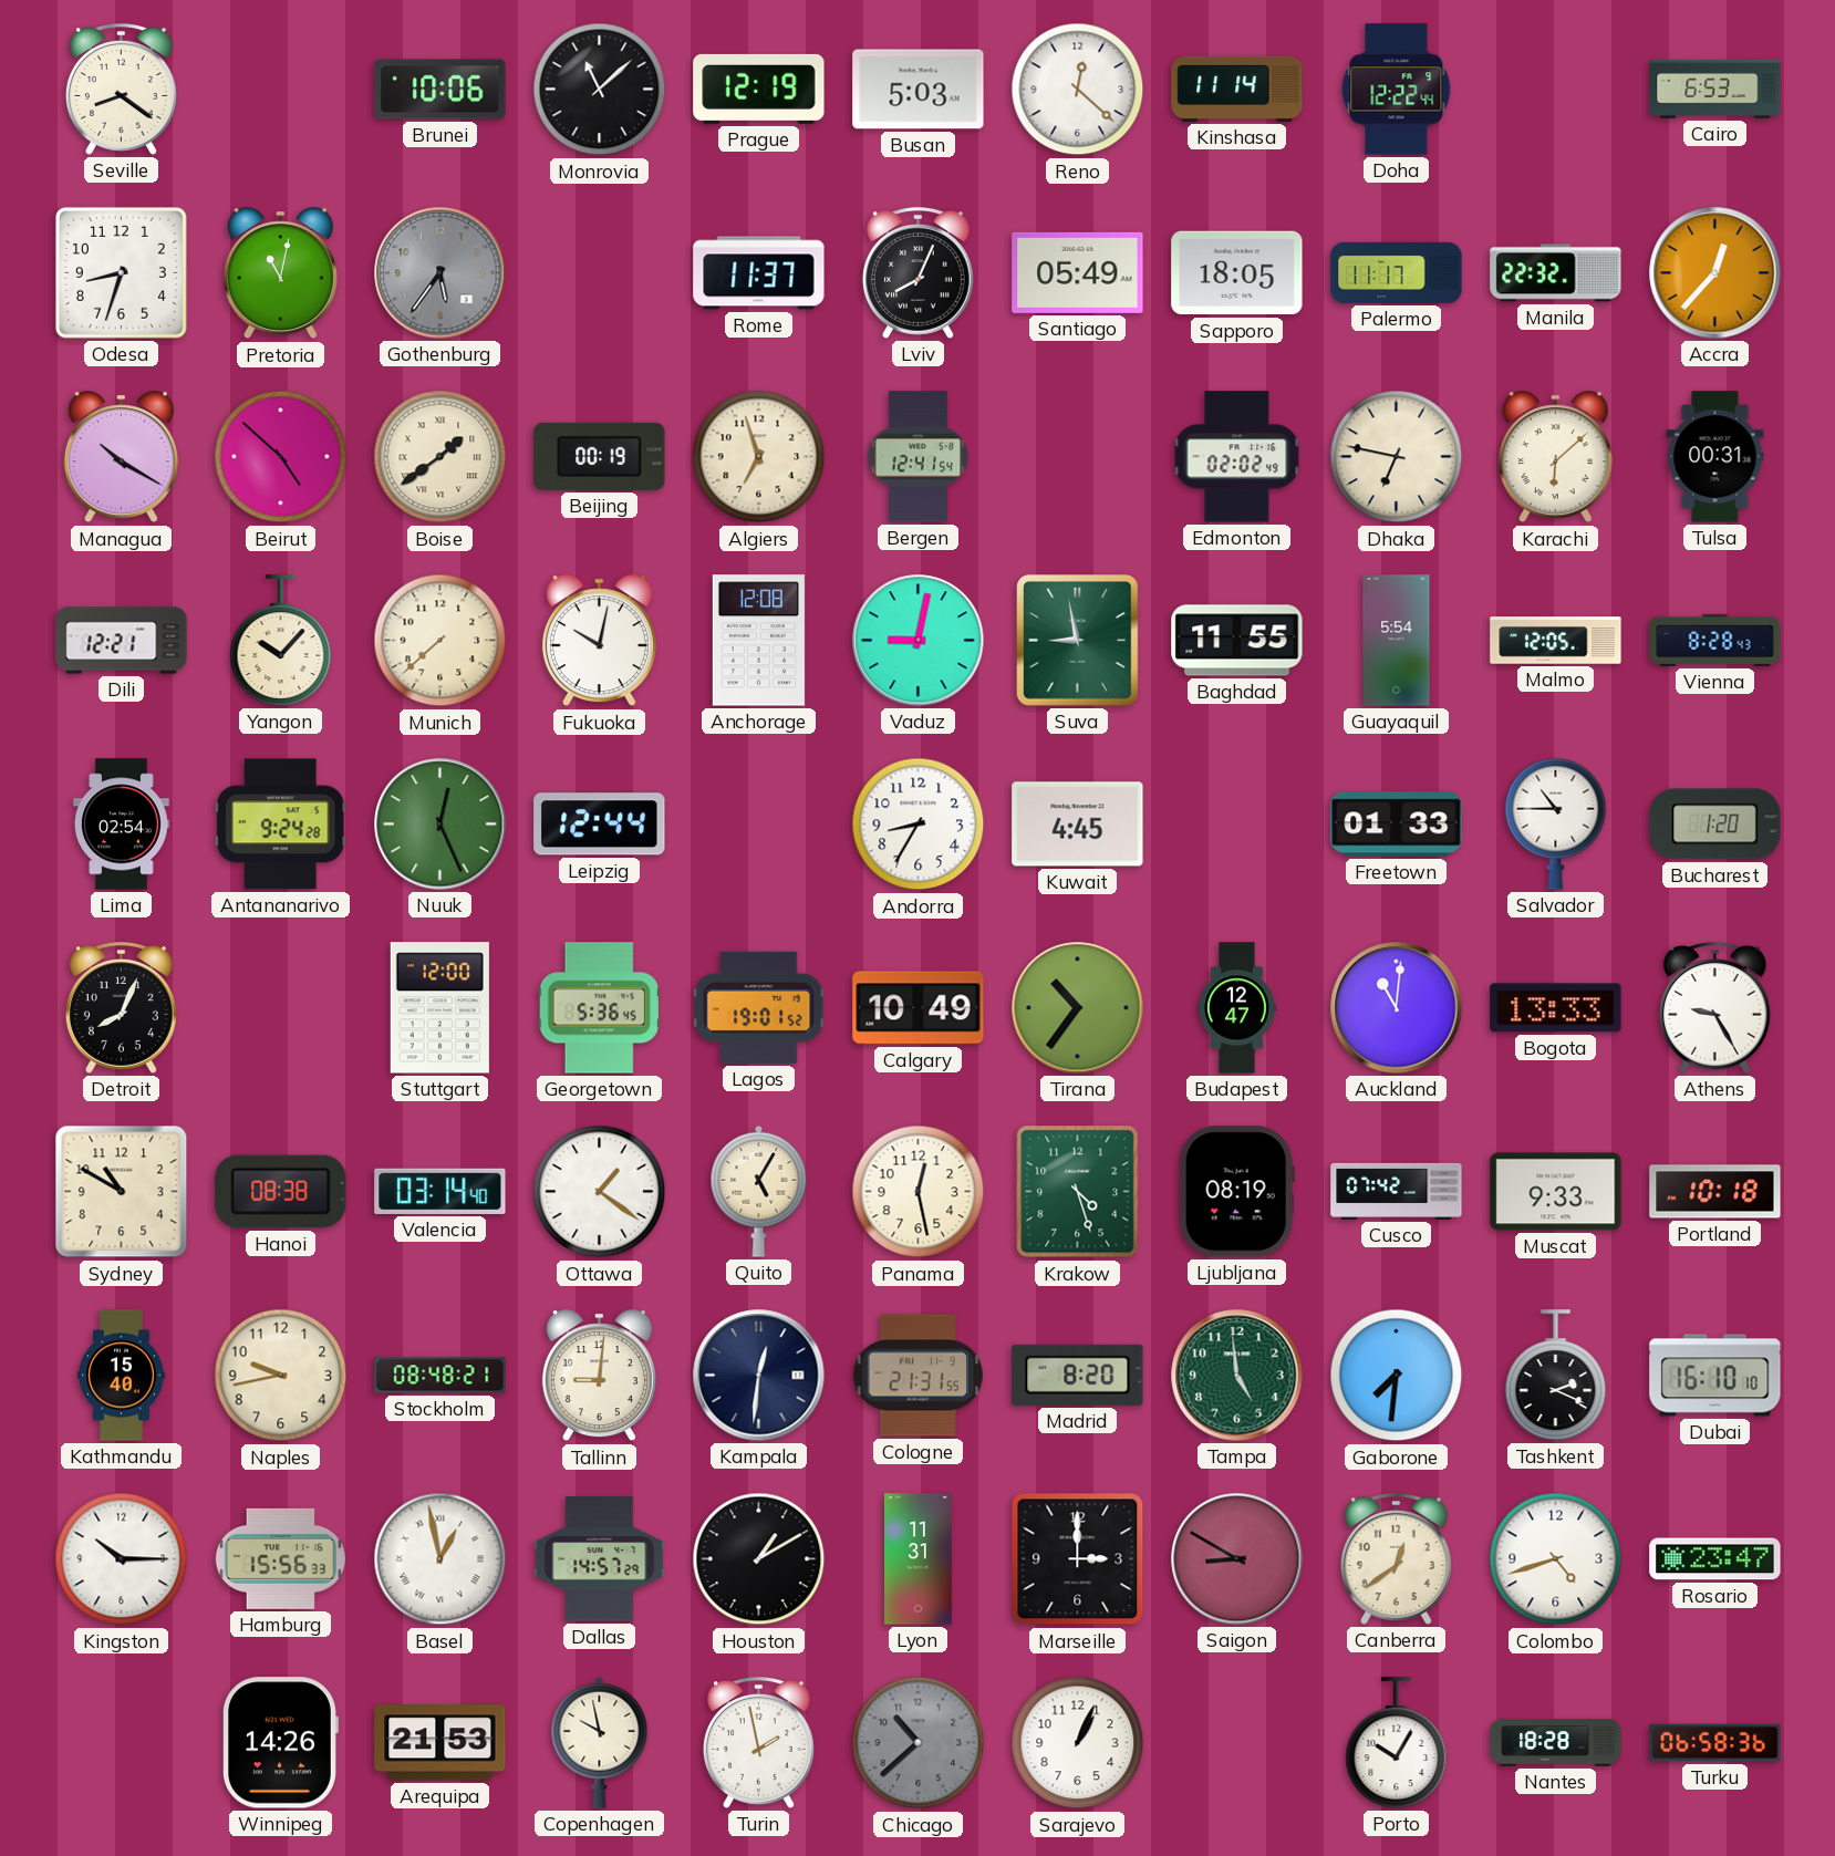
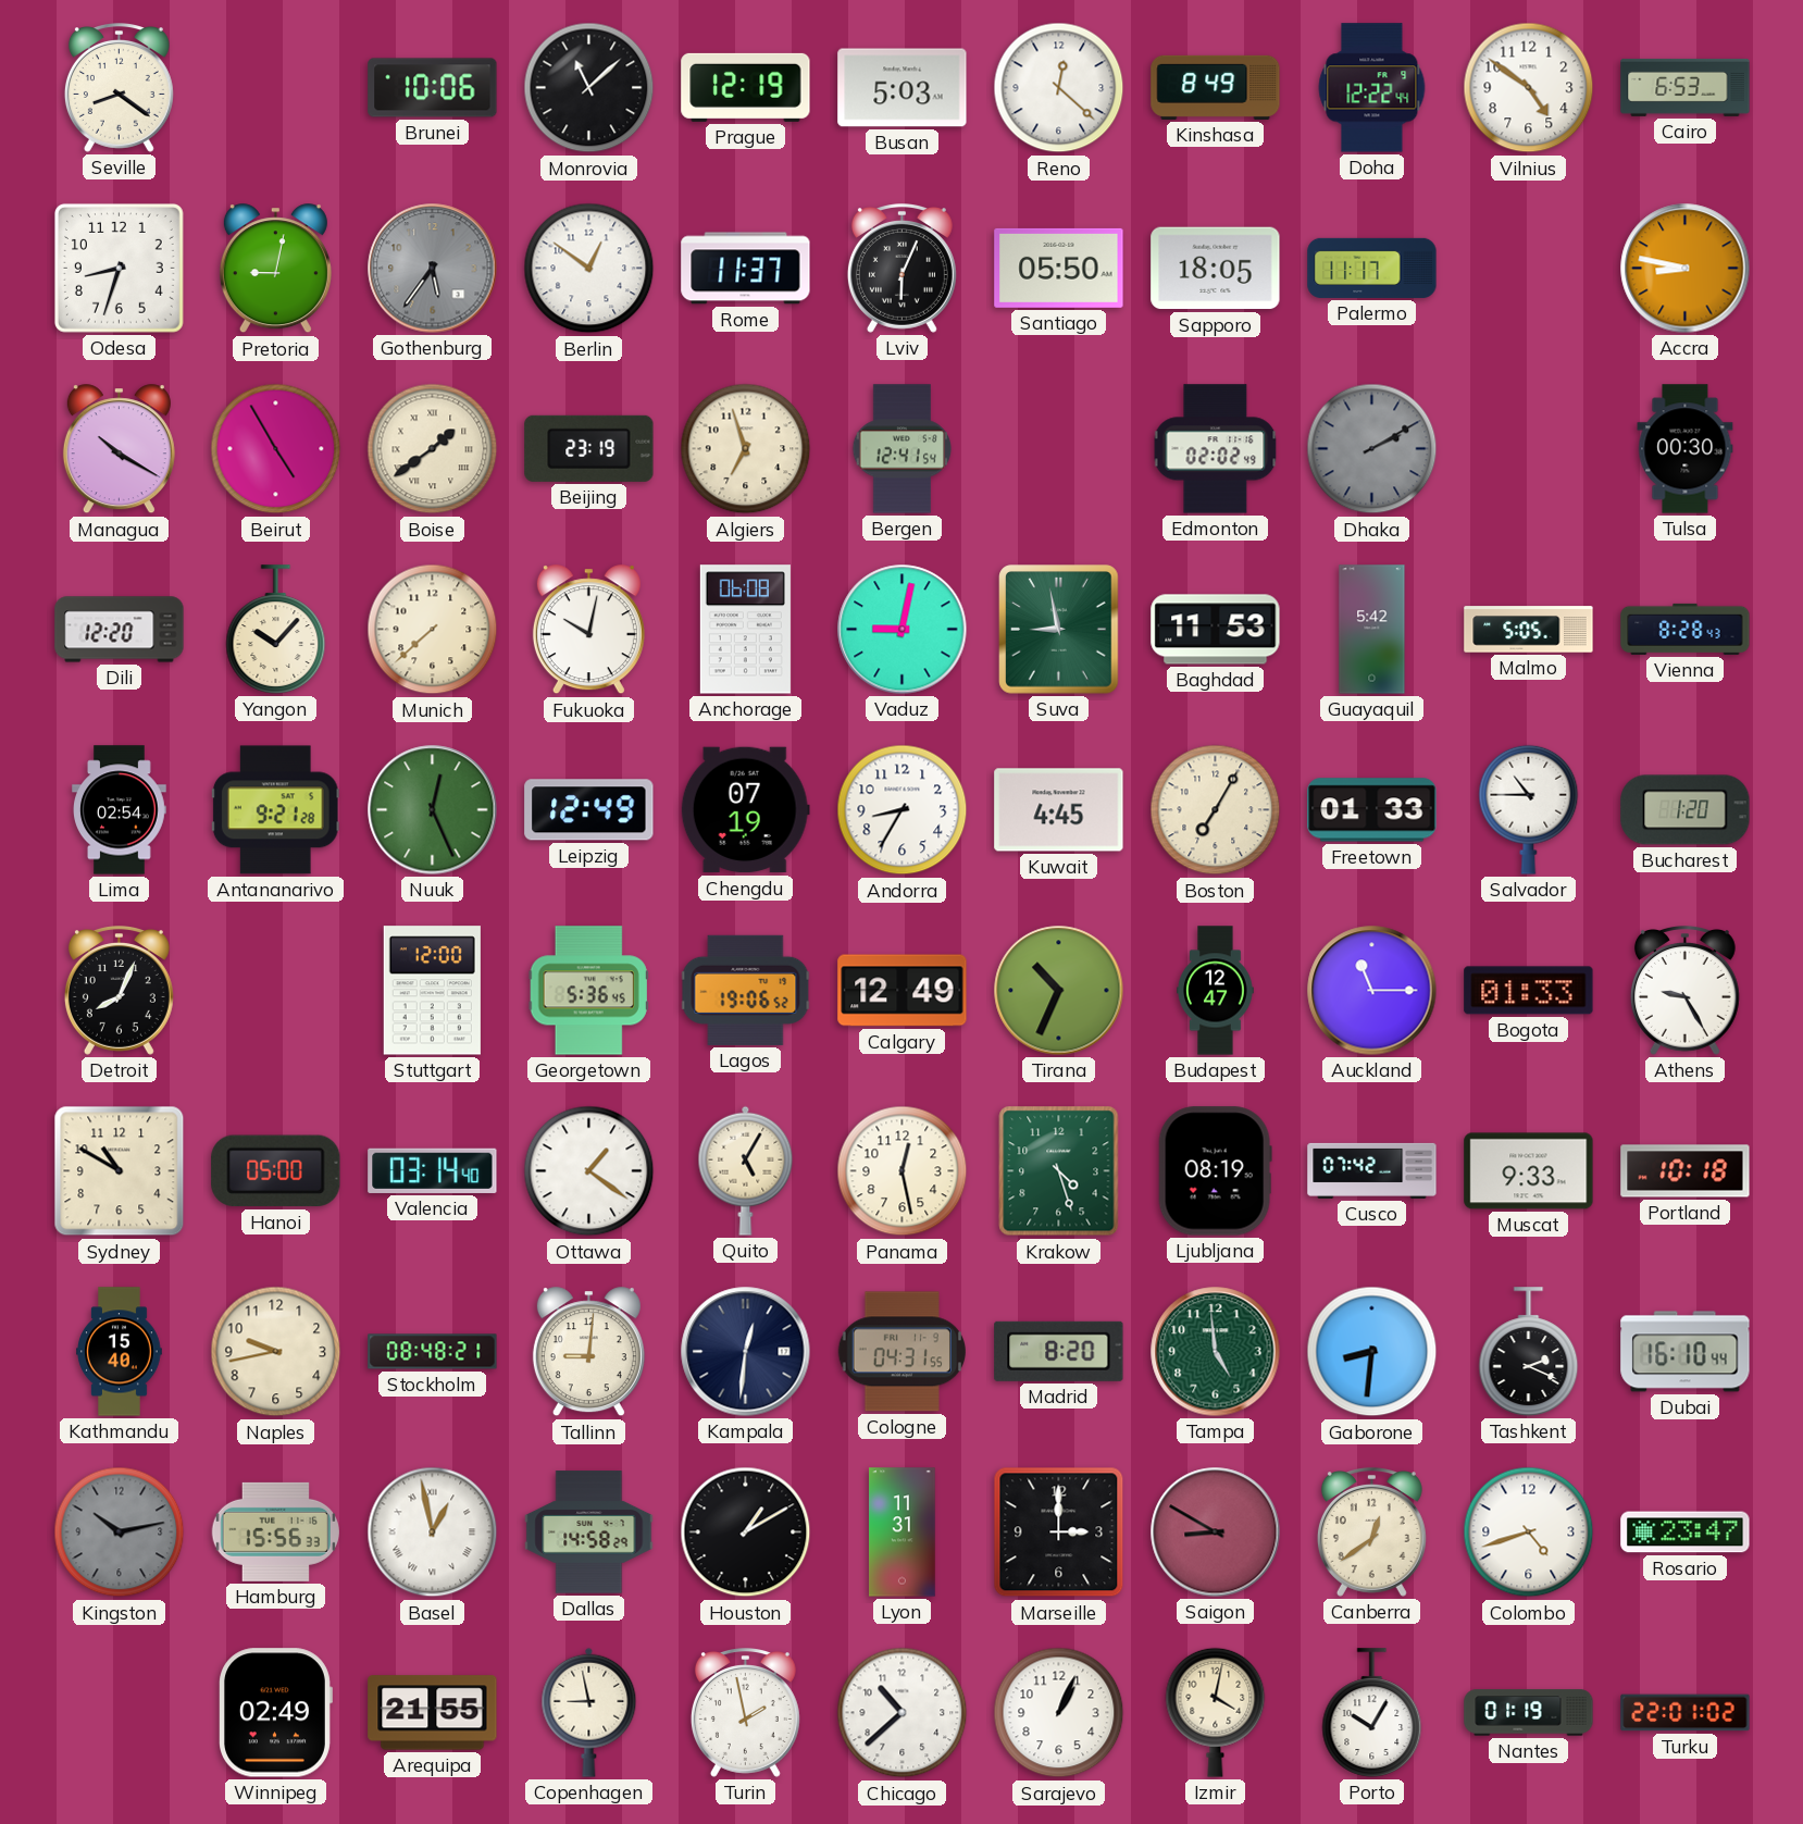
Kinshasa: 11:14 -> 8:49 (1216, 87)
Vilnius: none -> 4:51 (1529, 88)
Pretoria: 11:02 -> 9:02 (275, 269)
Berlin: none -> 12:51 (589, 269)
Lviv: 8:04 -> 6:04 (901, 269)
Santiago: 05:49 -> 05:50 (1059, 268)
Manila: 22:32 -> none (1556, 273)
Accra: 12:37 -> 8:47 (1686, 269)
Beirut: 4:52 -> 4:55 (276, 449)
Beijing: 00:19 -> 23:19 (589, 448)
Dhaka: 6:47 -> 2:10 (1372, 449)
Dhaka dial: cream -> grey (1372, 449)
Karachi: 6:08 -> none (1555, 457)
Tulsa: 00:31 -> 00:30 (1686, 449)
Dili: 12:21 -> 12:20 (120, 630)
Anchorage: 12:08 -> 06:08 (745, 630)
Baghdad: 11:55 -> 11:53 (1216, 630)
Guayaquil: 5:54 -> 5:42 (1372, 630)
Malmo: 12:05 -> 5:05 (1529, 630)
Antananarivo: 9:24 -> 9:21 (275, 810)
Leipzig: 12:44 -> 12:49 (589, 810)
Chengdu: none -> 07:19 (745, 810)
Boston: none -> 7:05 (1216, 810)
Lagos: 19:01 -> 19:06 (746, 990)
Calgary: 10:49 -> 12:49 (903, 991)
Tirana: 10:36 -> 10:34 (1059, 991)
Auckland: 11:01 -> 11:15 (1372, 991)
Bogota: 13:33 -> 01:33 (1529, 991)
Hanoi: 08:38 -> 05:00 (276, 1171)
Cologne: 21:31 -> 04:31 (901, 1352)
Gaborone: 7:31 -> 8:31 (1372, 1352)
Dubai: 16:10:10 -> 16:10:44 (1686, 1352)
Kingston: 10:15 -> 10:13 (120, 1533)
Kingston dial: white -> grey (120, 1533)
Dallas: 14:57 -> 14:58 (589, 1533)
Winnipeg: 14:26 -> 02:49 (276, 1713)
Arequipa: 21:53 -> 21:55 (433, 1713)
Copenhagen: 9:58 -> 8:58 (589, 1712)
Chicago dial: grey -> white (903, 1713)
Izmir: none -> 4:02 (1216, 1712)
Nantes: 18:28 -> 01:19 (1529, 1713)
Turku: 06:58 -> 22:01 (1686, 1713)
